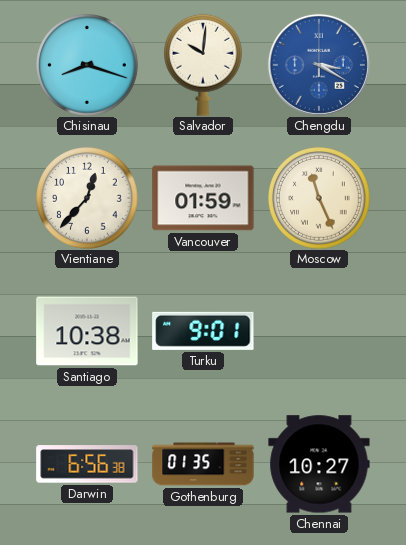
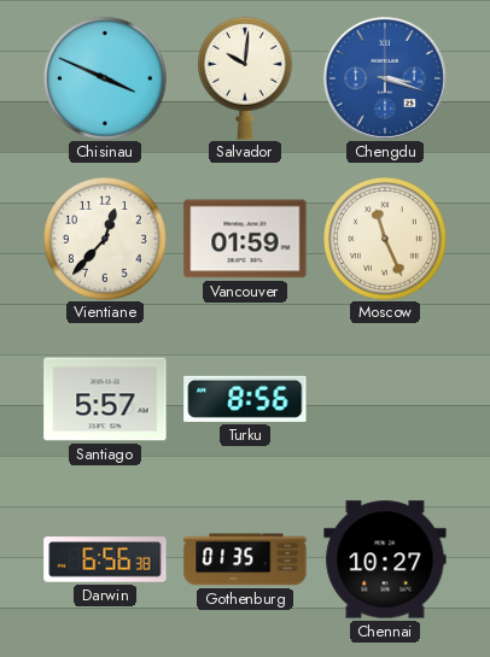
Chisinau: 8:18 -> 3:49 (106, 80)
Chengdu: 3:20 -> 3:18 (385, 78)
Santiago: 10:38 -> 5:57 (105, 399)
Turku: 9:01 -> 8:56 (245, 399)
